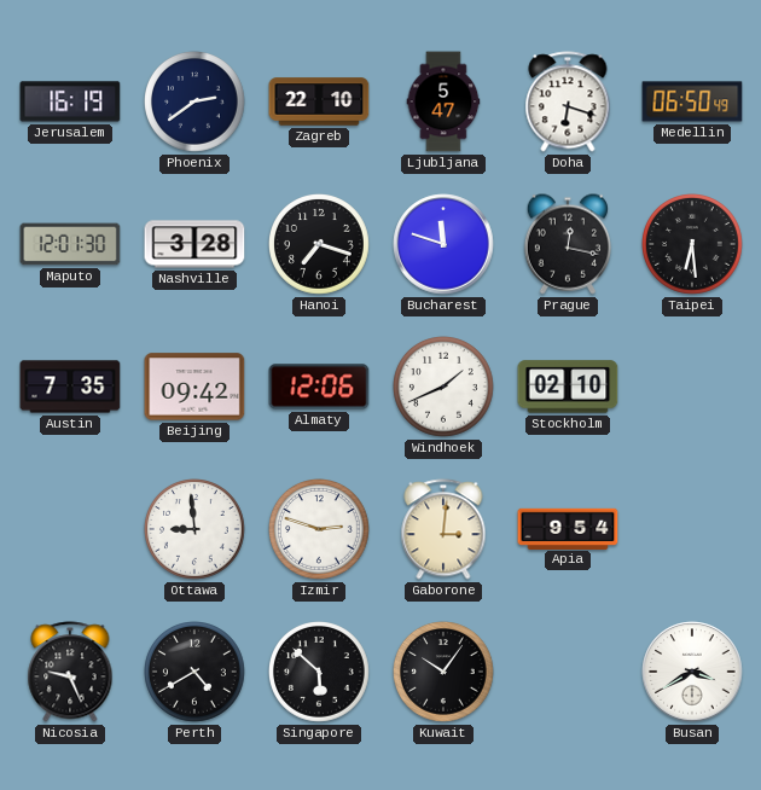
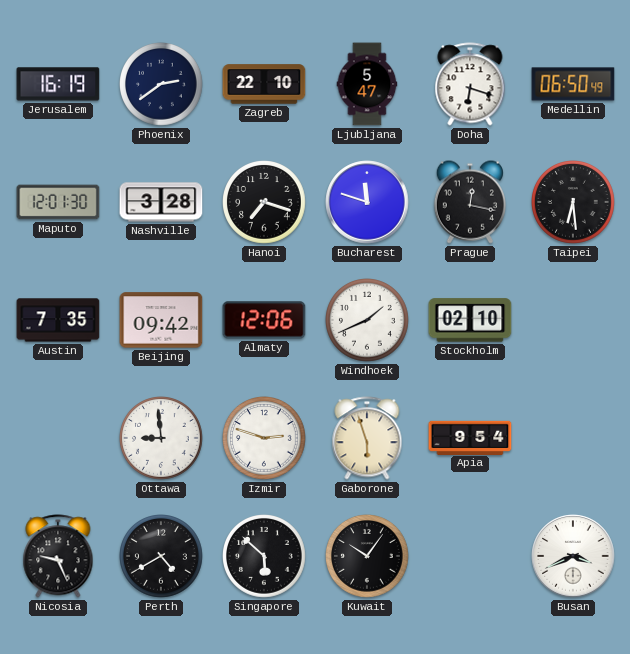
Gaborone: 3:01 -> 5:57 (367, 438)
Busan: 3:40 -> 3:41 (573, 556)
